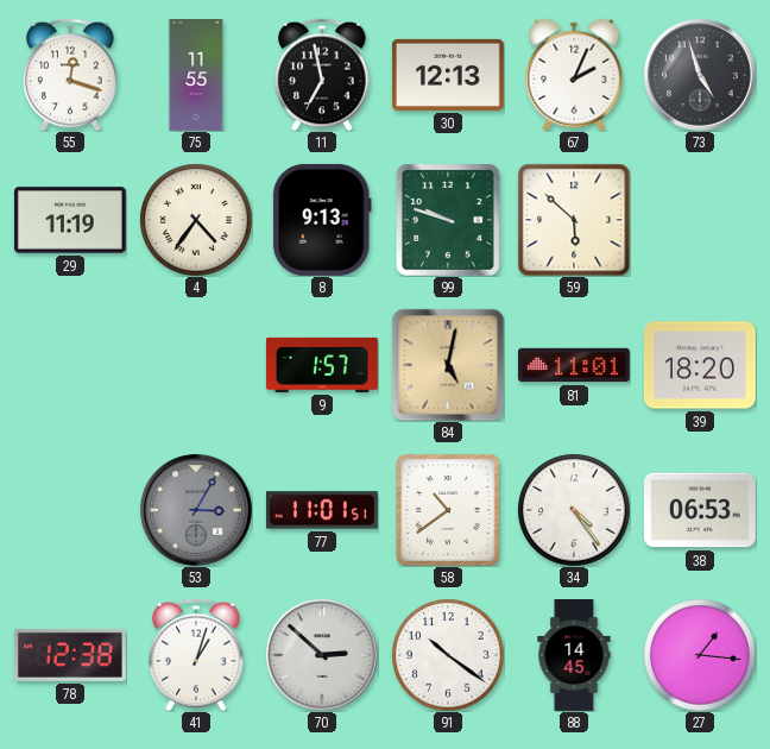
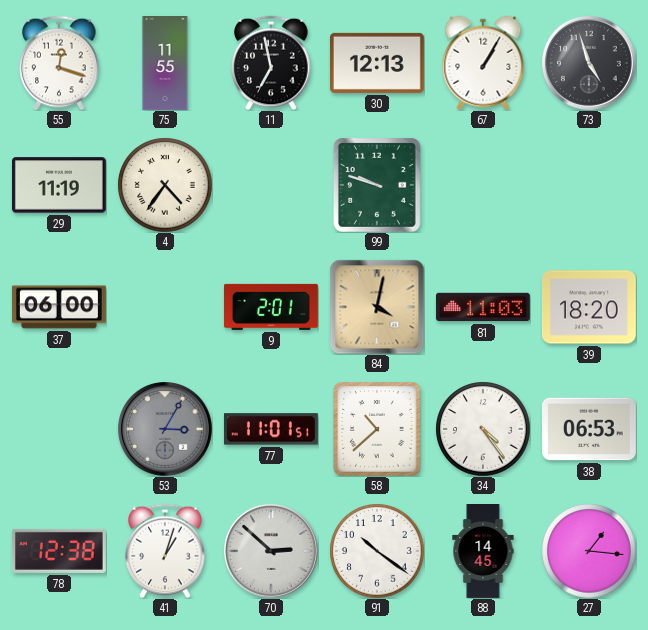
67: 2:04 -> 1:05 (483, 63)
8: 9:13 -> none (322, 220)
59: 5:52 -> none (574, 220)
37: none -> 06:00 (59, 307)
9: 1:57 -> 2:01 (271, 307)
84: 5:02 -> 4:02 (377, 307)
81: 11:01 -> 11:03 (483, 307)
58: 10:39 -> 10:38 (377, 429)
